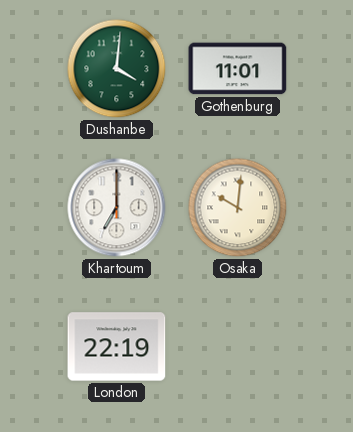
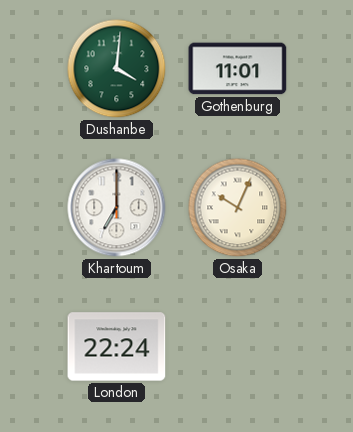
Osaka: 10:01 -> 10:04 (238, 208)
London: 22:19 -> 22:24 (117, 347)
